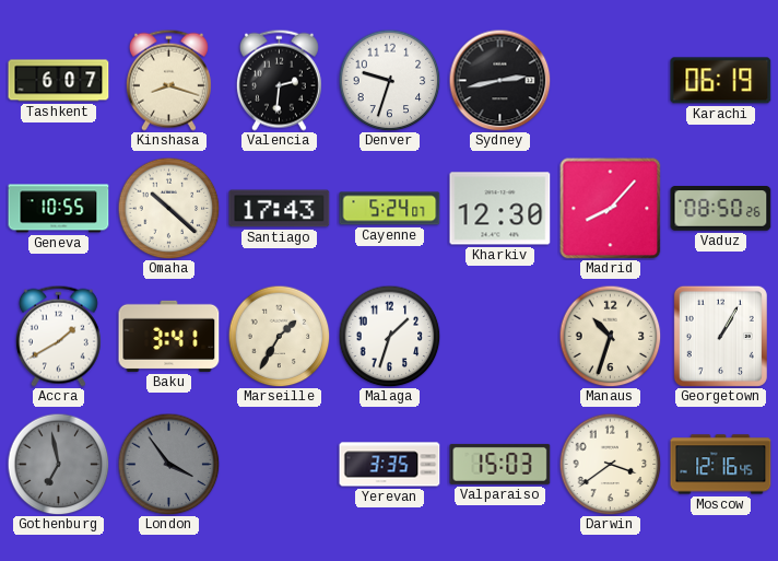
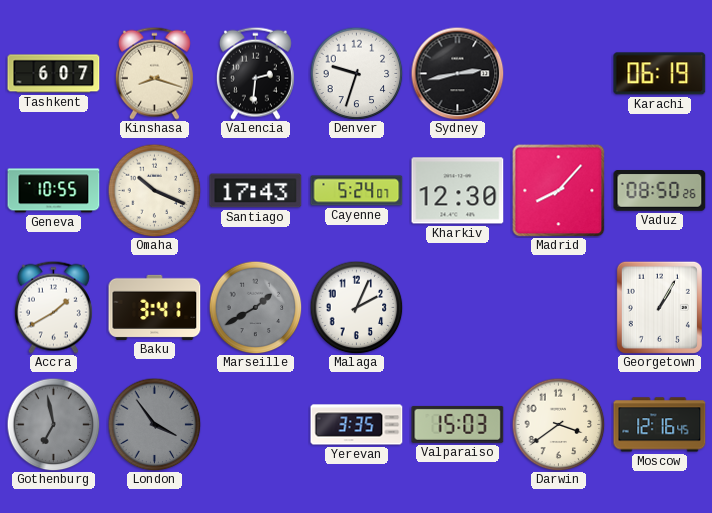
Omaha: 10:22 -> 10:19 (154, 190)
Marseille: 1:35 -> 1:40 (255, 307)
Marseille dial: cream -> grey (255, 307)
Malaga: 1:33 -> 2:04 (356, 307)
Manaus: 10:33 -> none (610, 336)
